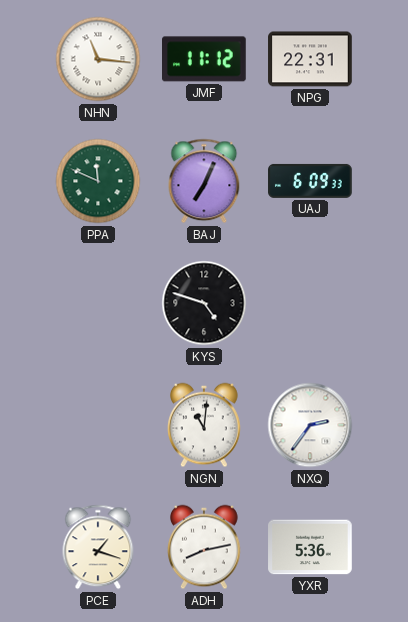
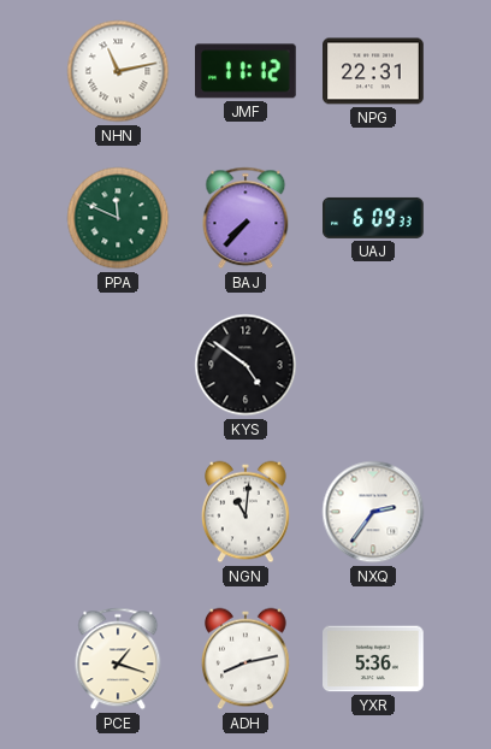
NHN: 11:16 -> 11:13 (118, 71)
BAJ: 7:04 -> 7:37 (245, 218)
KYS: 4:48 -> 4:51 (245, 365)
